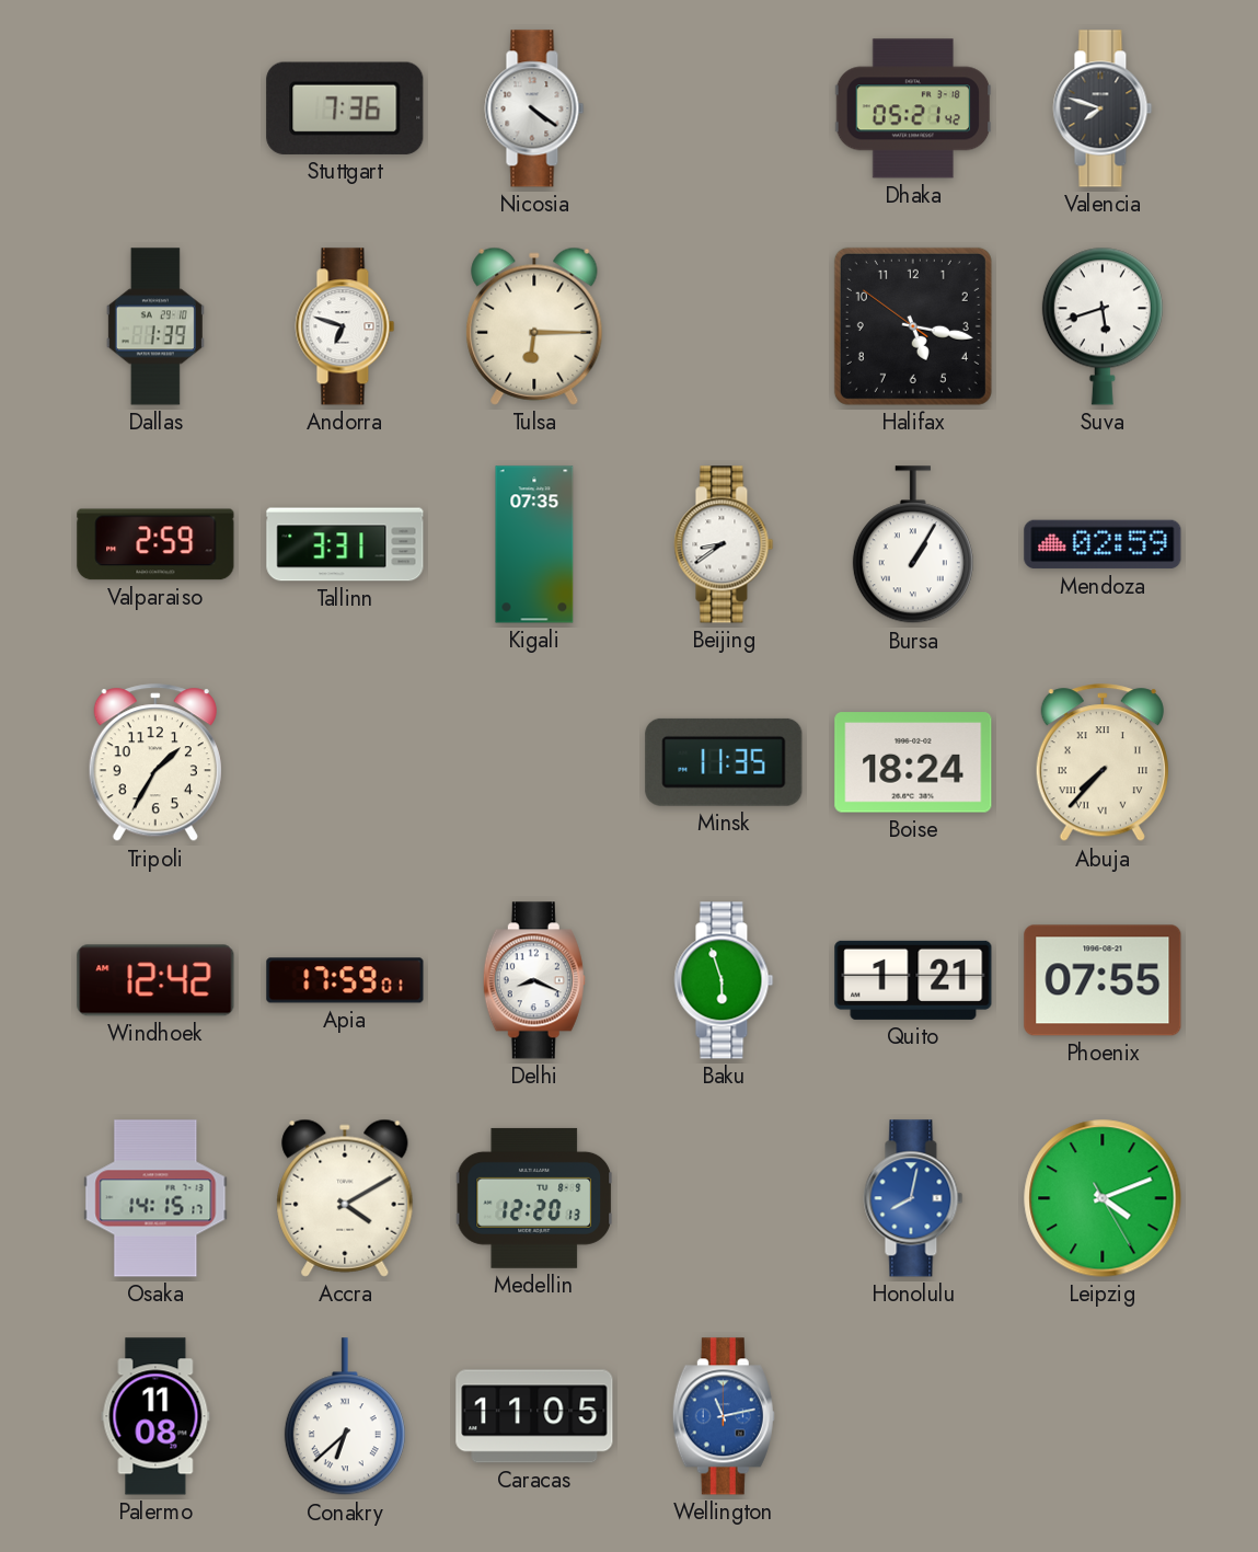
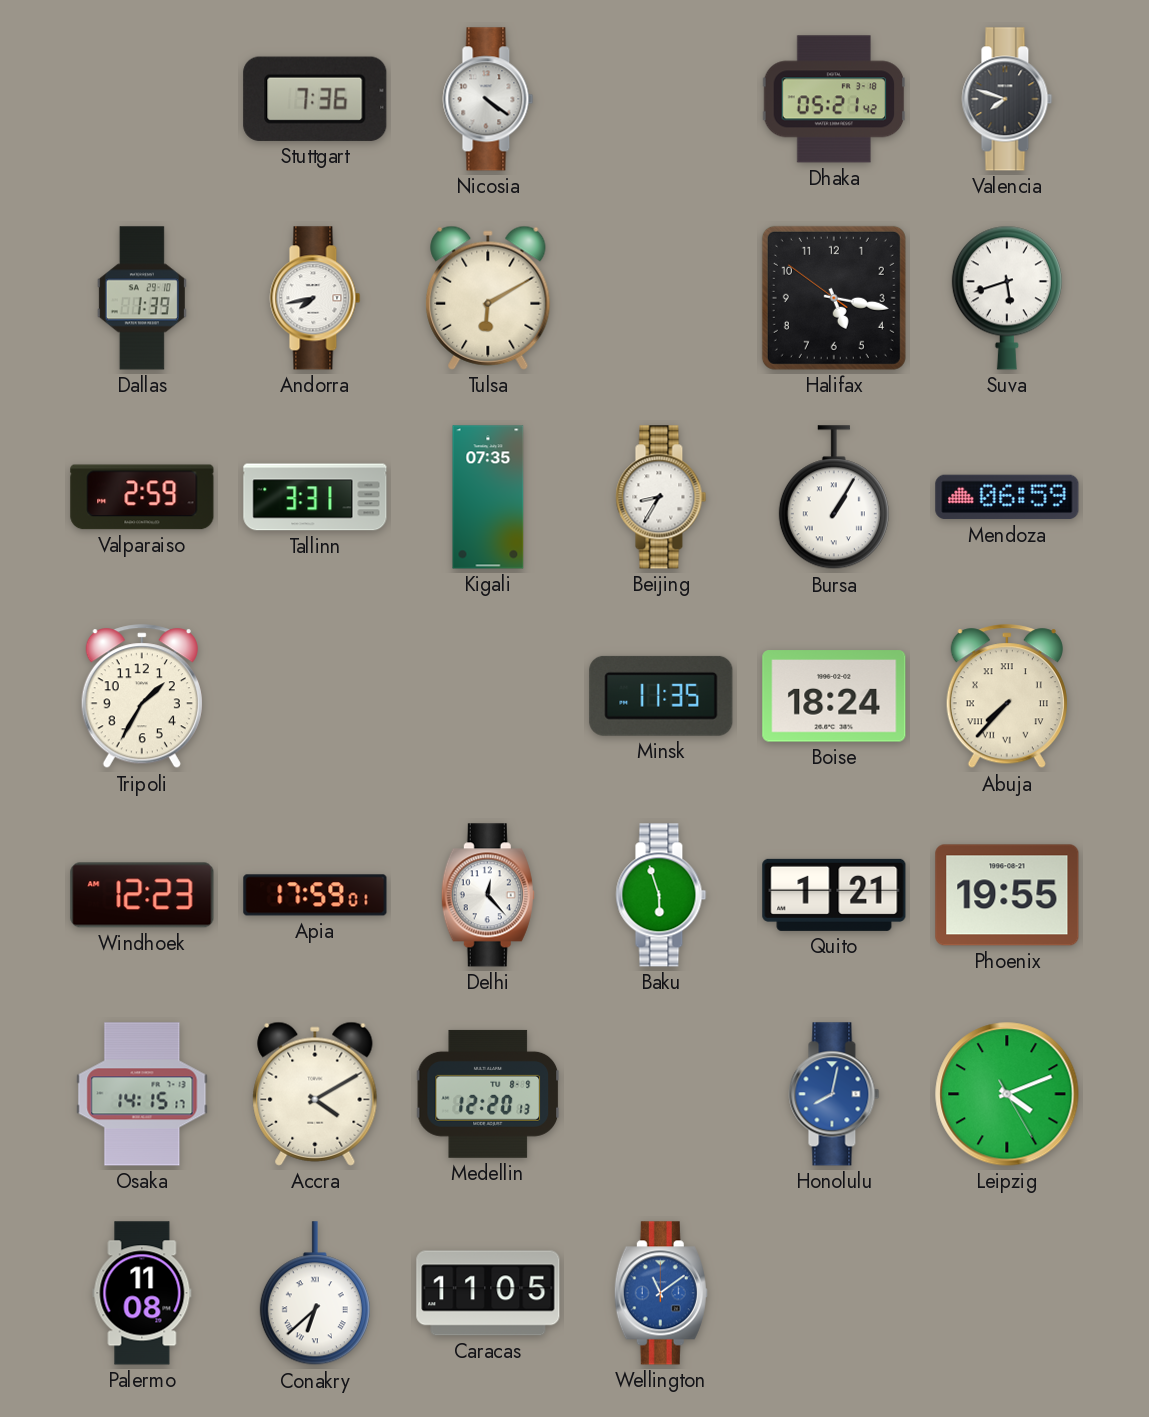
Andorra: 6:48 -> 7:43 (315, 298)
Tulsa: 6:15 -> 6:10 (488, 298)
Beijing: 8:39 -> 8:35 (661, 497)
Mendoza: 02:59 -> 06:59 (1007, 497)
Windhoek: 12:42 -> 12:23 (142, 895)
Delhi: 8:19 -> 12:23 (488, 895)
Phoenix: 07:55 -> 19:55 (1007, 895)
Wellington: 11:13 -> 11:09 (661, 1293)
